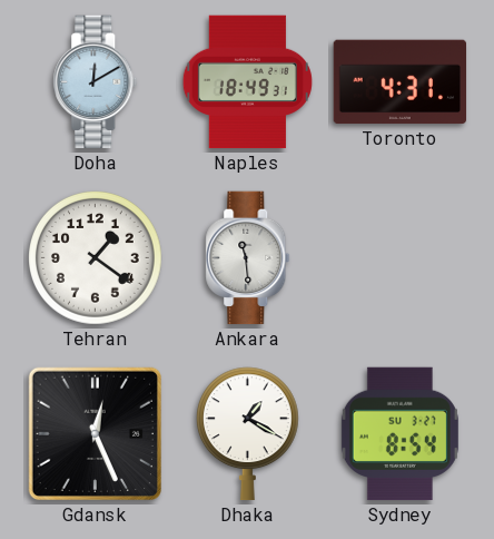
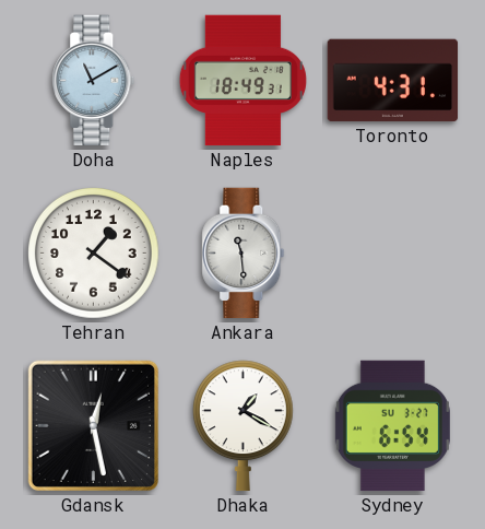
Doha: 12:10 -> 11:10 (94, 81)
Gdansk: 12:26 -> 12:28 (93, 425)
Sydney: 8:54 -> 6:54 (392, 426)
